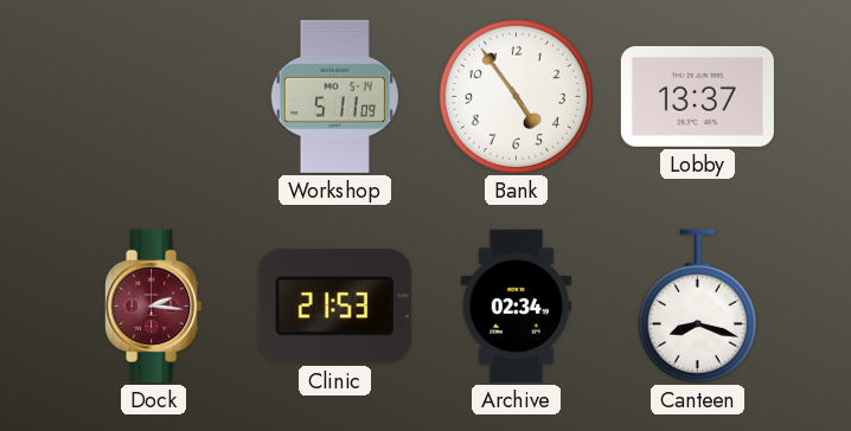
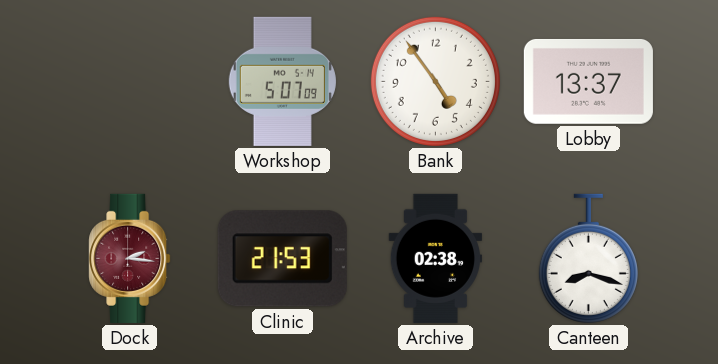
Workshop: 5:11 -> 5:07 (282, 81)
Archive: 02:34 -> 02:38 (436, 258)
